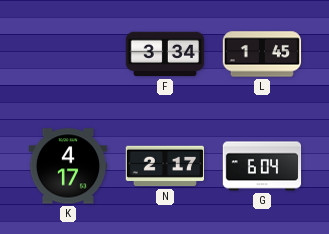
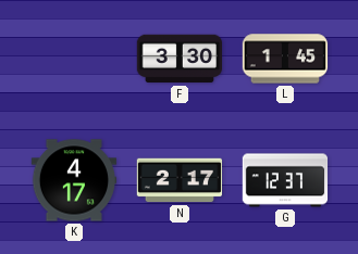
F: 3:34 -> 3:30 (180, 59)
G: 6:04 -> 12:37 (285, 180)
